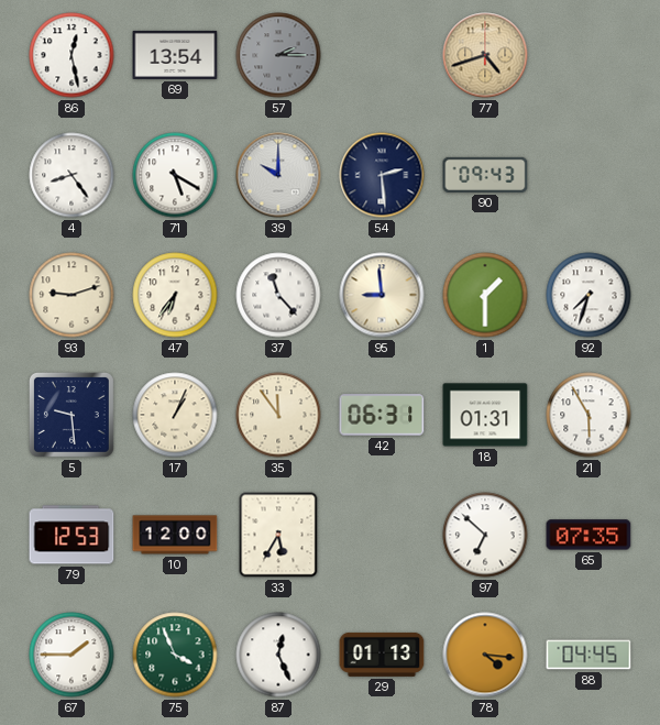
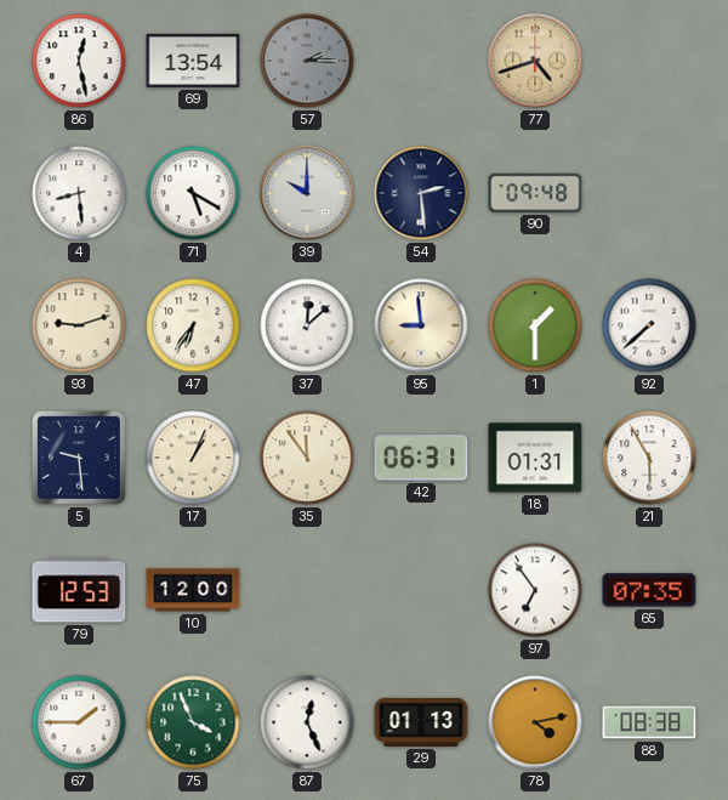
4: 8:24 -> 8:29 (79, 193)
90: 09:43 -> 09:48 (535, 193)
37: 11:23 -> 12:08 (307, 325)
92: 7:33 -> 7:38 (649, 325)
33: 5:35 -> none (278, 535)
97: 6:52 -> 6:54 (535, 590)
78: 4:16 -> 4:13 (535, 722)
88: 04:45 -> 08:38 (649, 722)
